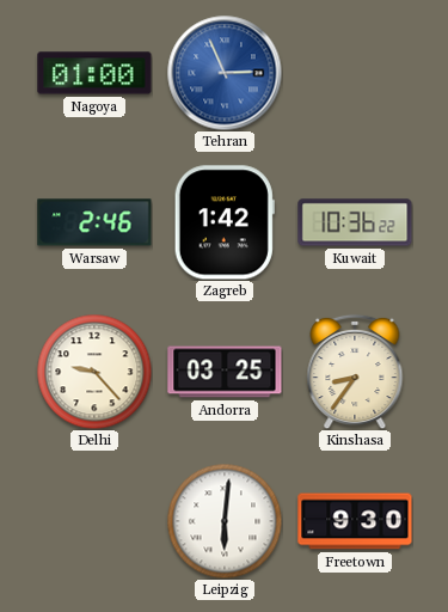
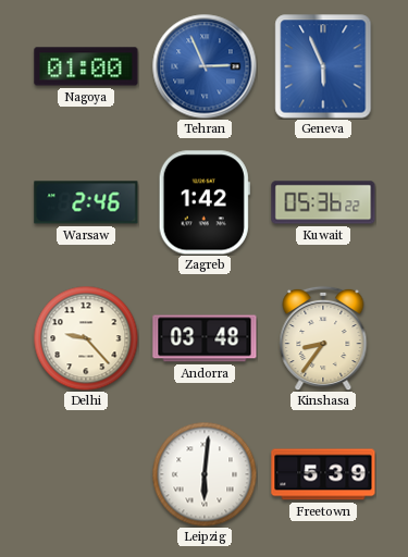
Geneva: none -> 5:56 (323, 66)
Kuwait: 10:36 -> 05:36 (323, 202)
Andorra: 03:25 -> 03:48 (205, 338)
Freetown: 9:30 -> 5:39 (323, 474)
